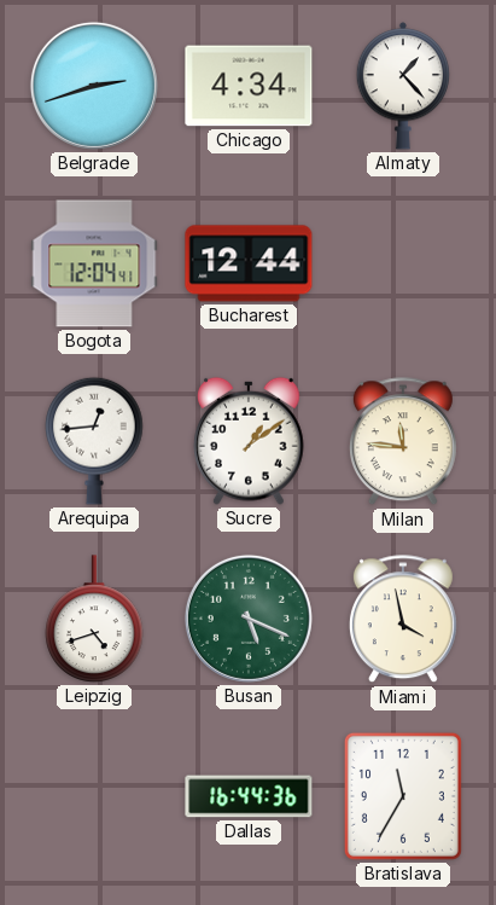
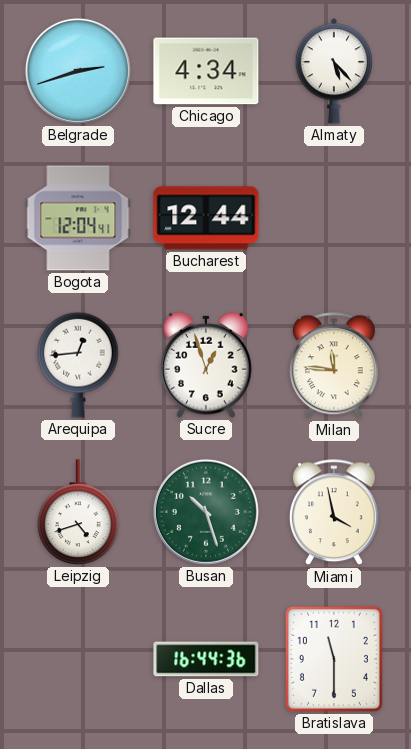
Almaty: 1:23 -> 5:23 (333, 71)
Sucre: 1:09 -> 12:57 (206, 365)
Busan: 5:19 -> 10:27 (206, 512)
Bratislava: 11:35 -> 11:30 (334, 659)
